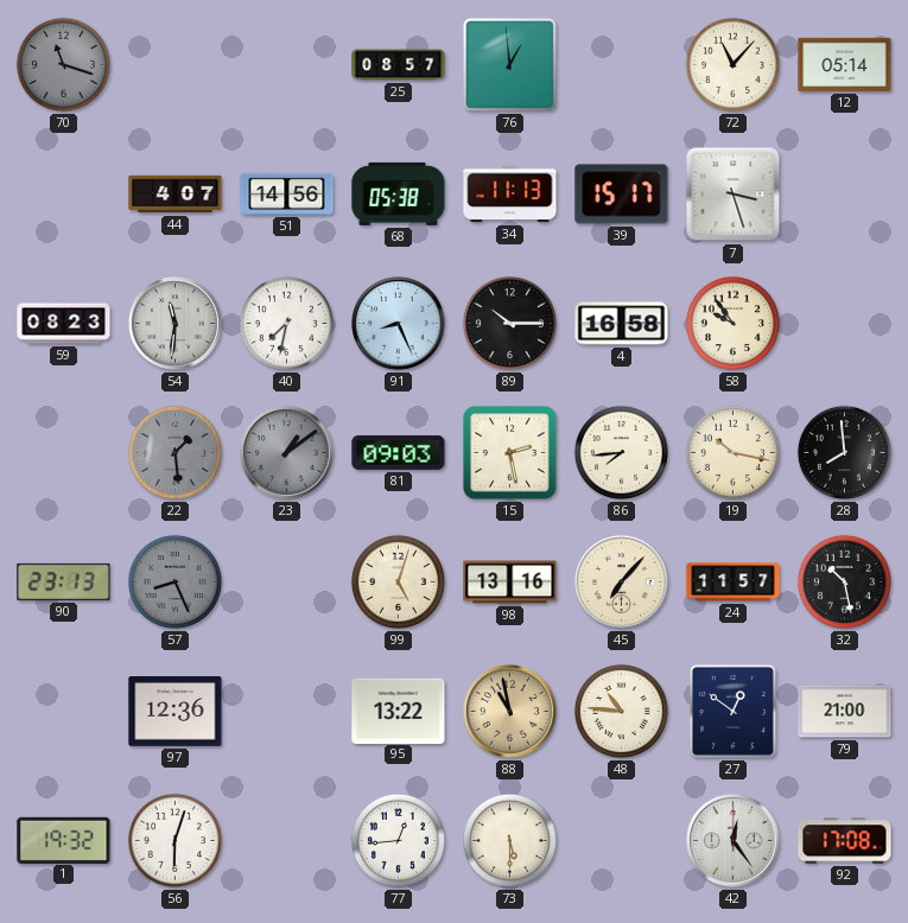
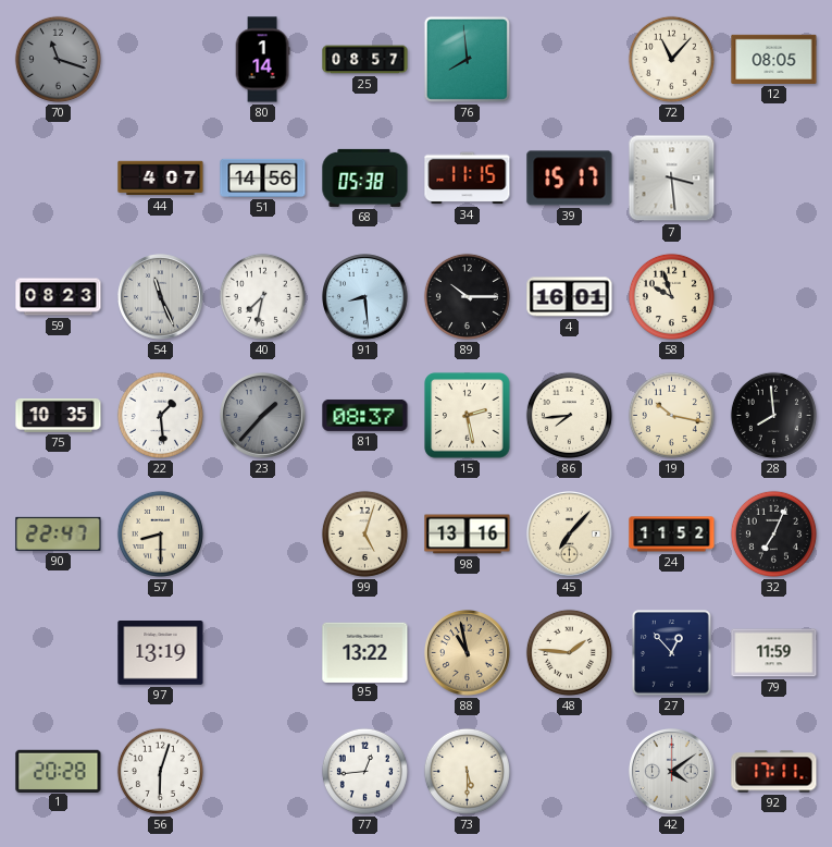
80: none -> 1:14 (262, 60)
76: 12:59 -> 7:59 (467, 59)
12: 05:14 -> 08:05 (774, 59)
34: 11:13 -> 11:15 (468, 179)
7: 3:27 -> 3:29 (672, 179)
54: 11:31 -> 11:26 (161, 297)
91: 8:26 -> 8:29 (365, 297)
4: 16:58 -> 16:01 (570, 297)
58: 9:54 -> 9:57 (671, 296)
75: none -> 10:35 (59, 416)
22 dial: grey -> white (160, 415)
23: 1:09 -> 1:37 (263, 416)
81: 09:03 -> 08:37 (365, 415)
90: 23:13 -> 22:47 (59, 533)
57: 8:26 -> 8:30 (160, 533)
57 dial: grey -> cream (160, 533)
24: 11:57 -> 11:52 (672, 535)
32: 10:28 -> 7:04 (773, 533)
97: 12:36 -> 13:19 (161, 653)
48: 10:46 -> 1:46 (569, 652)
27: 12:51 -> 12:53 (672, 653)
79: 21:00 -> 11:59 (774, 653)
1: 19:32 -> 20:28 (59, 771)
42: 12:24 -> 4:09 (672, 772)
92: 17:08 -> 17:11 (774, 772)
